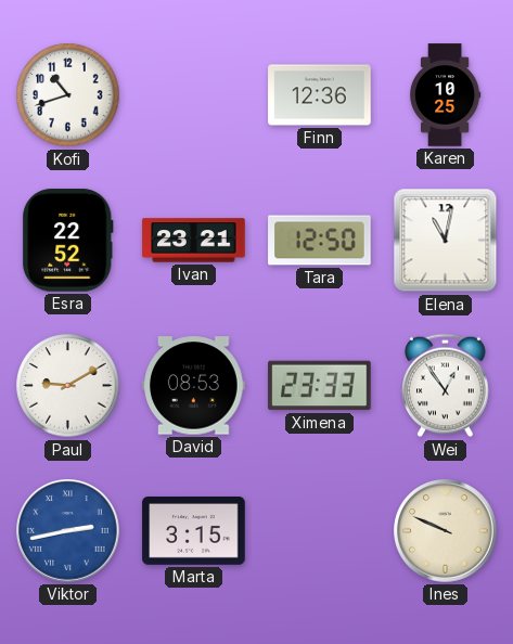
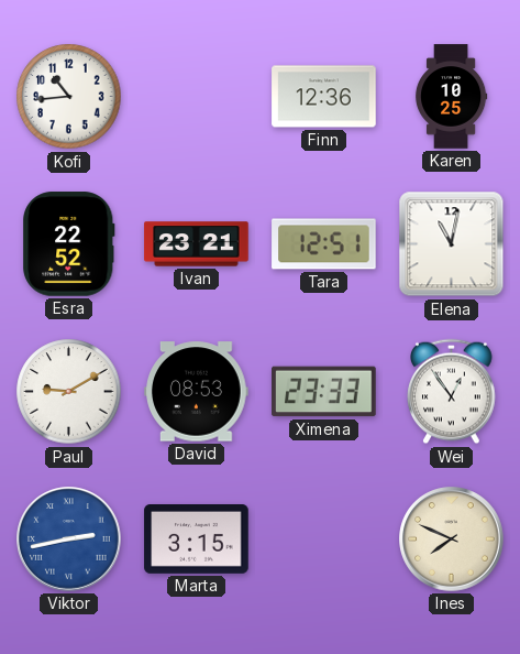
Kofi: 10:42 -> 10:44 (69, 97)
Tara: 12:50 -> 12:51 (324, 244)
Ines: 9:49 -> 7:49 (452, 539)
